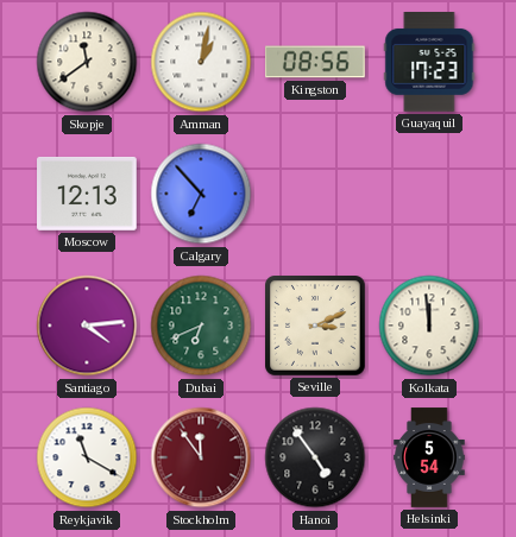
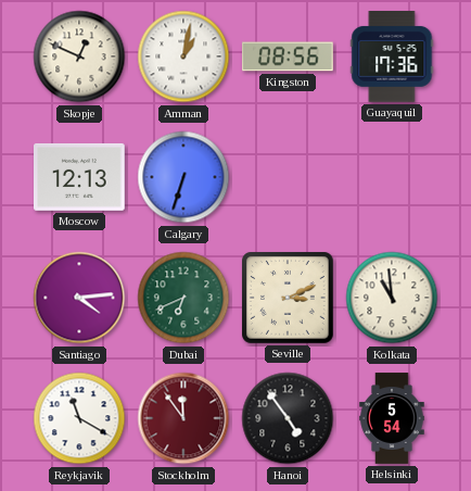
Skopje: 11:39 -> 12:49 (79, 56)
Guayaquil: 17:23 -> 17:36 (392, 58)
Calgary: 6:53 -> 6:33 (183, 177)
Kolkata: 11:59 -> 10:59 (392, 298)
